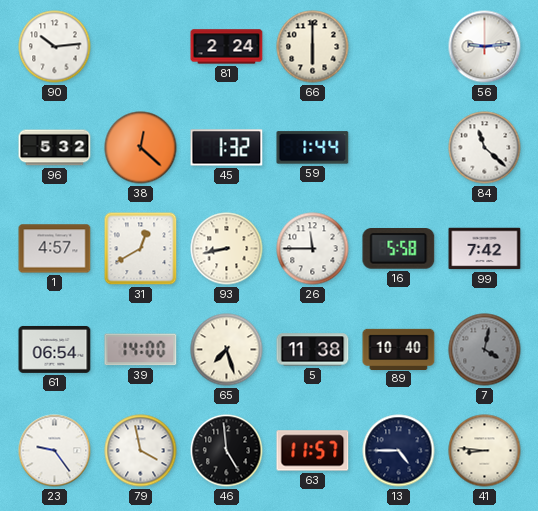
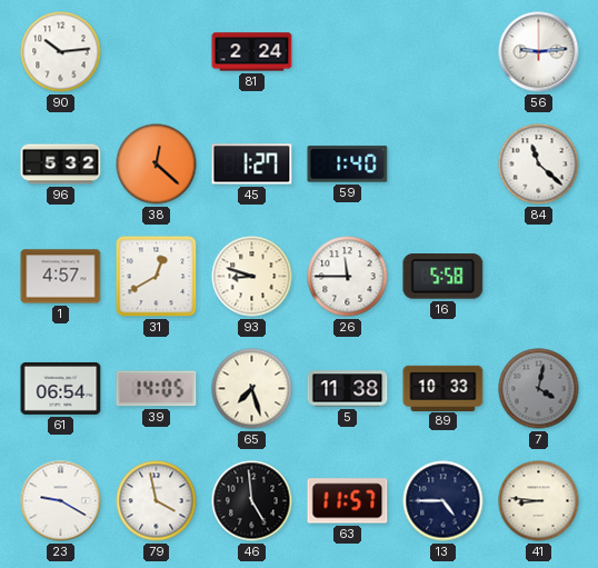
66: 6:00 -> none (313, 47)
45: 1:32 -> 1:27 (252, 165)
59: 1:44 -> 1:40 (348, 165)
93: 8:43 -> 8:48 (252, 277)
99: 7:42 -> none (485, 249)
39: 14:00 -> 14:05 (157, 389)
89: 10:40 -> 10:33 (443, 388)
23: 9:24 -> 9:20 (61, 501)
